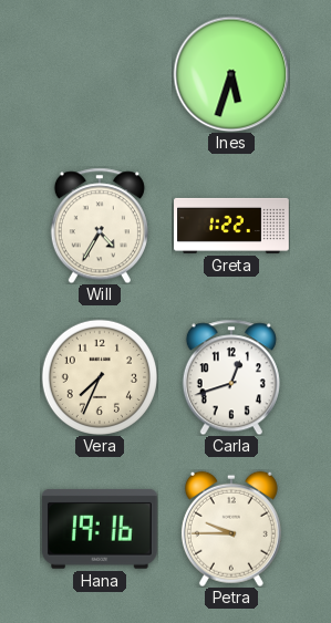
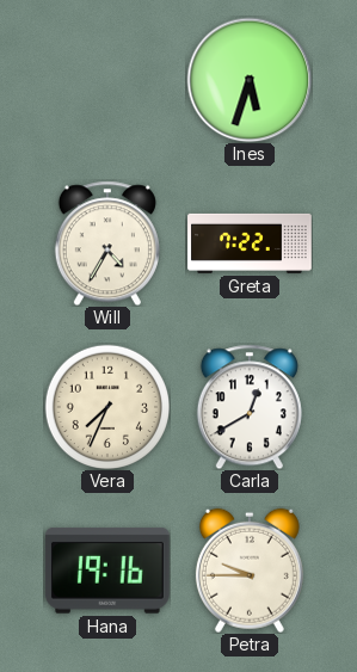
Greta: 1:22 -> 7:22 (250, 243)
Carla: 12:42 -> 12:40 (250, 407)
